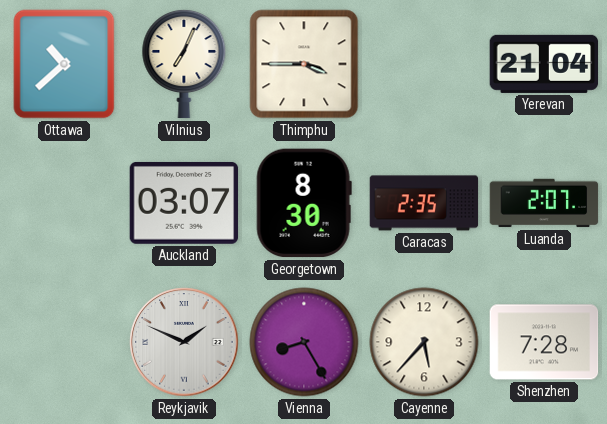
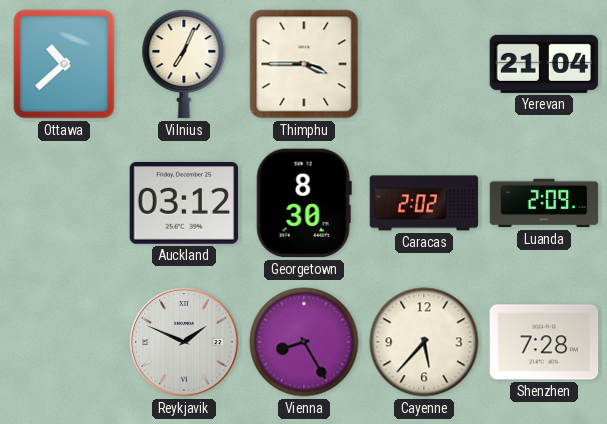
Auckland: 03:07 -> 03:12 (184, 203)
Caracas: 2:35 -> 2:02 (424, 203)
Luanda: 2:07 -> 2:09 (544, 203)
